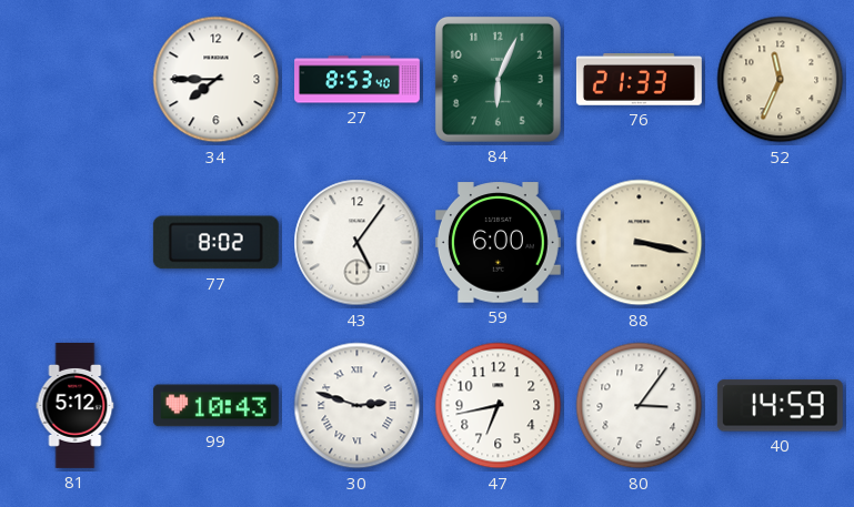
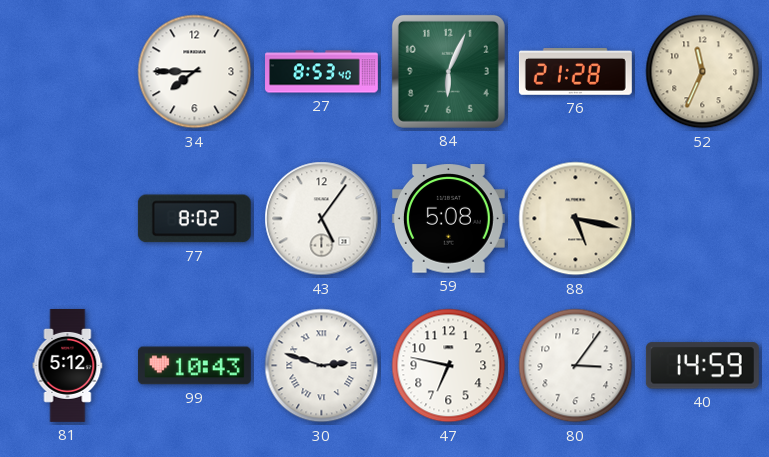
76: 21:33 -> 21:28 (575, 72)
59: 6:00 -> 5:08 (448, 219)
88: 3:17 -> 5:17 (576, 219)
47: 6:43 -> 6:47 (449, 366)
